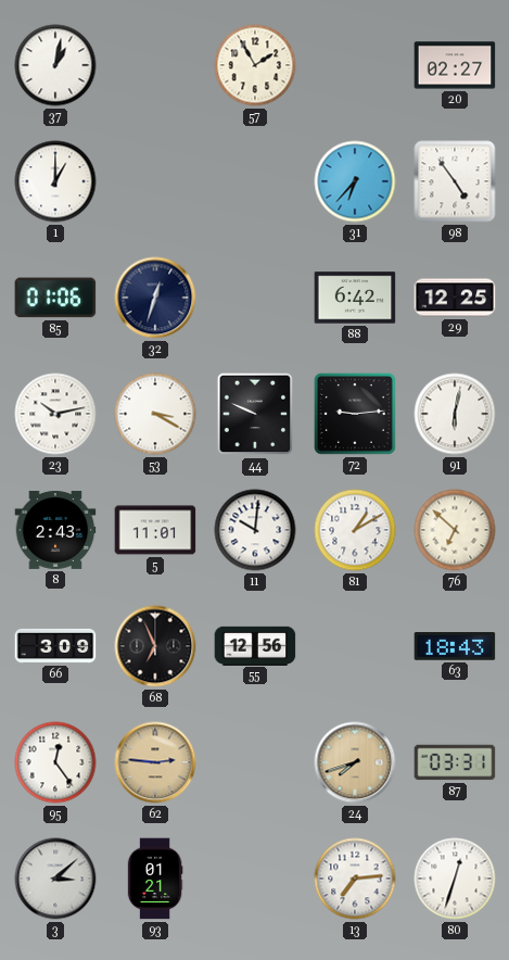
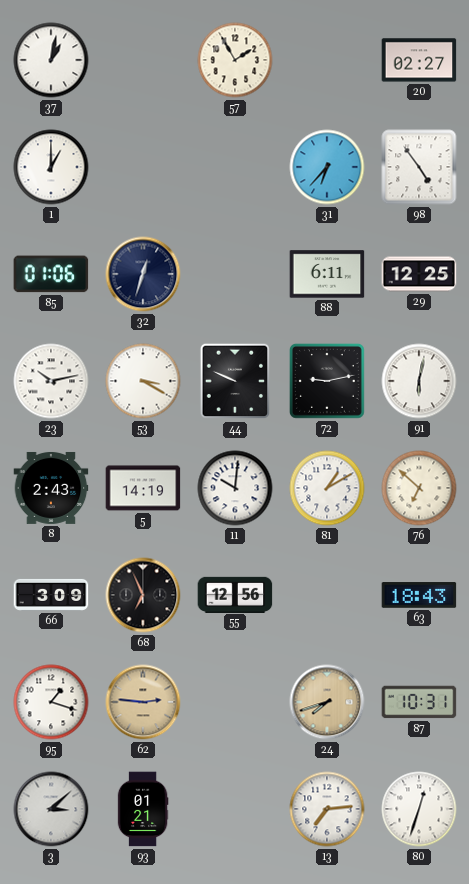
88: 6:42 -> 6:11 (327, 274)
72: 9:14 -> 9:13 (328, 382)
5: 11:01 -> 14:19 (143, 488)
95: 12:24 -> 1:18 (51, 702)
87: 03:31 -> 10:31 (419, 702)
